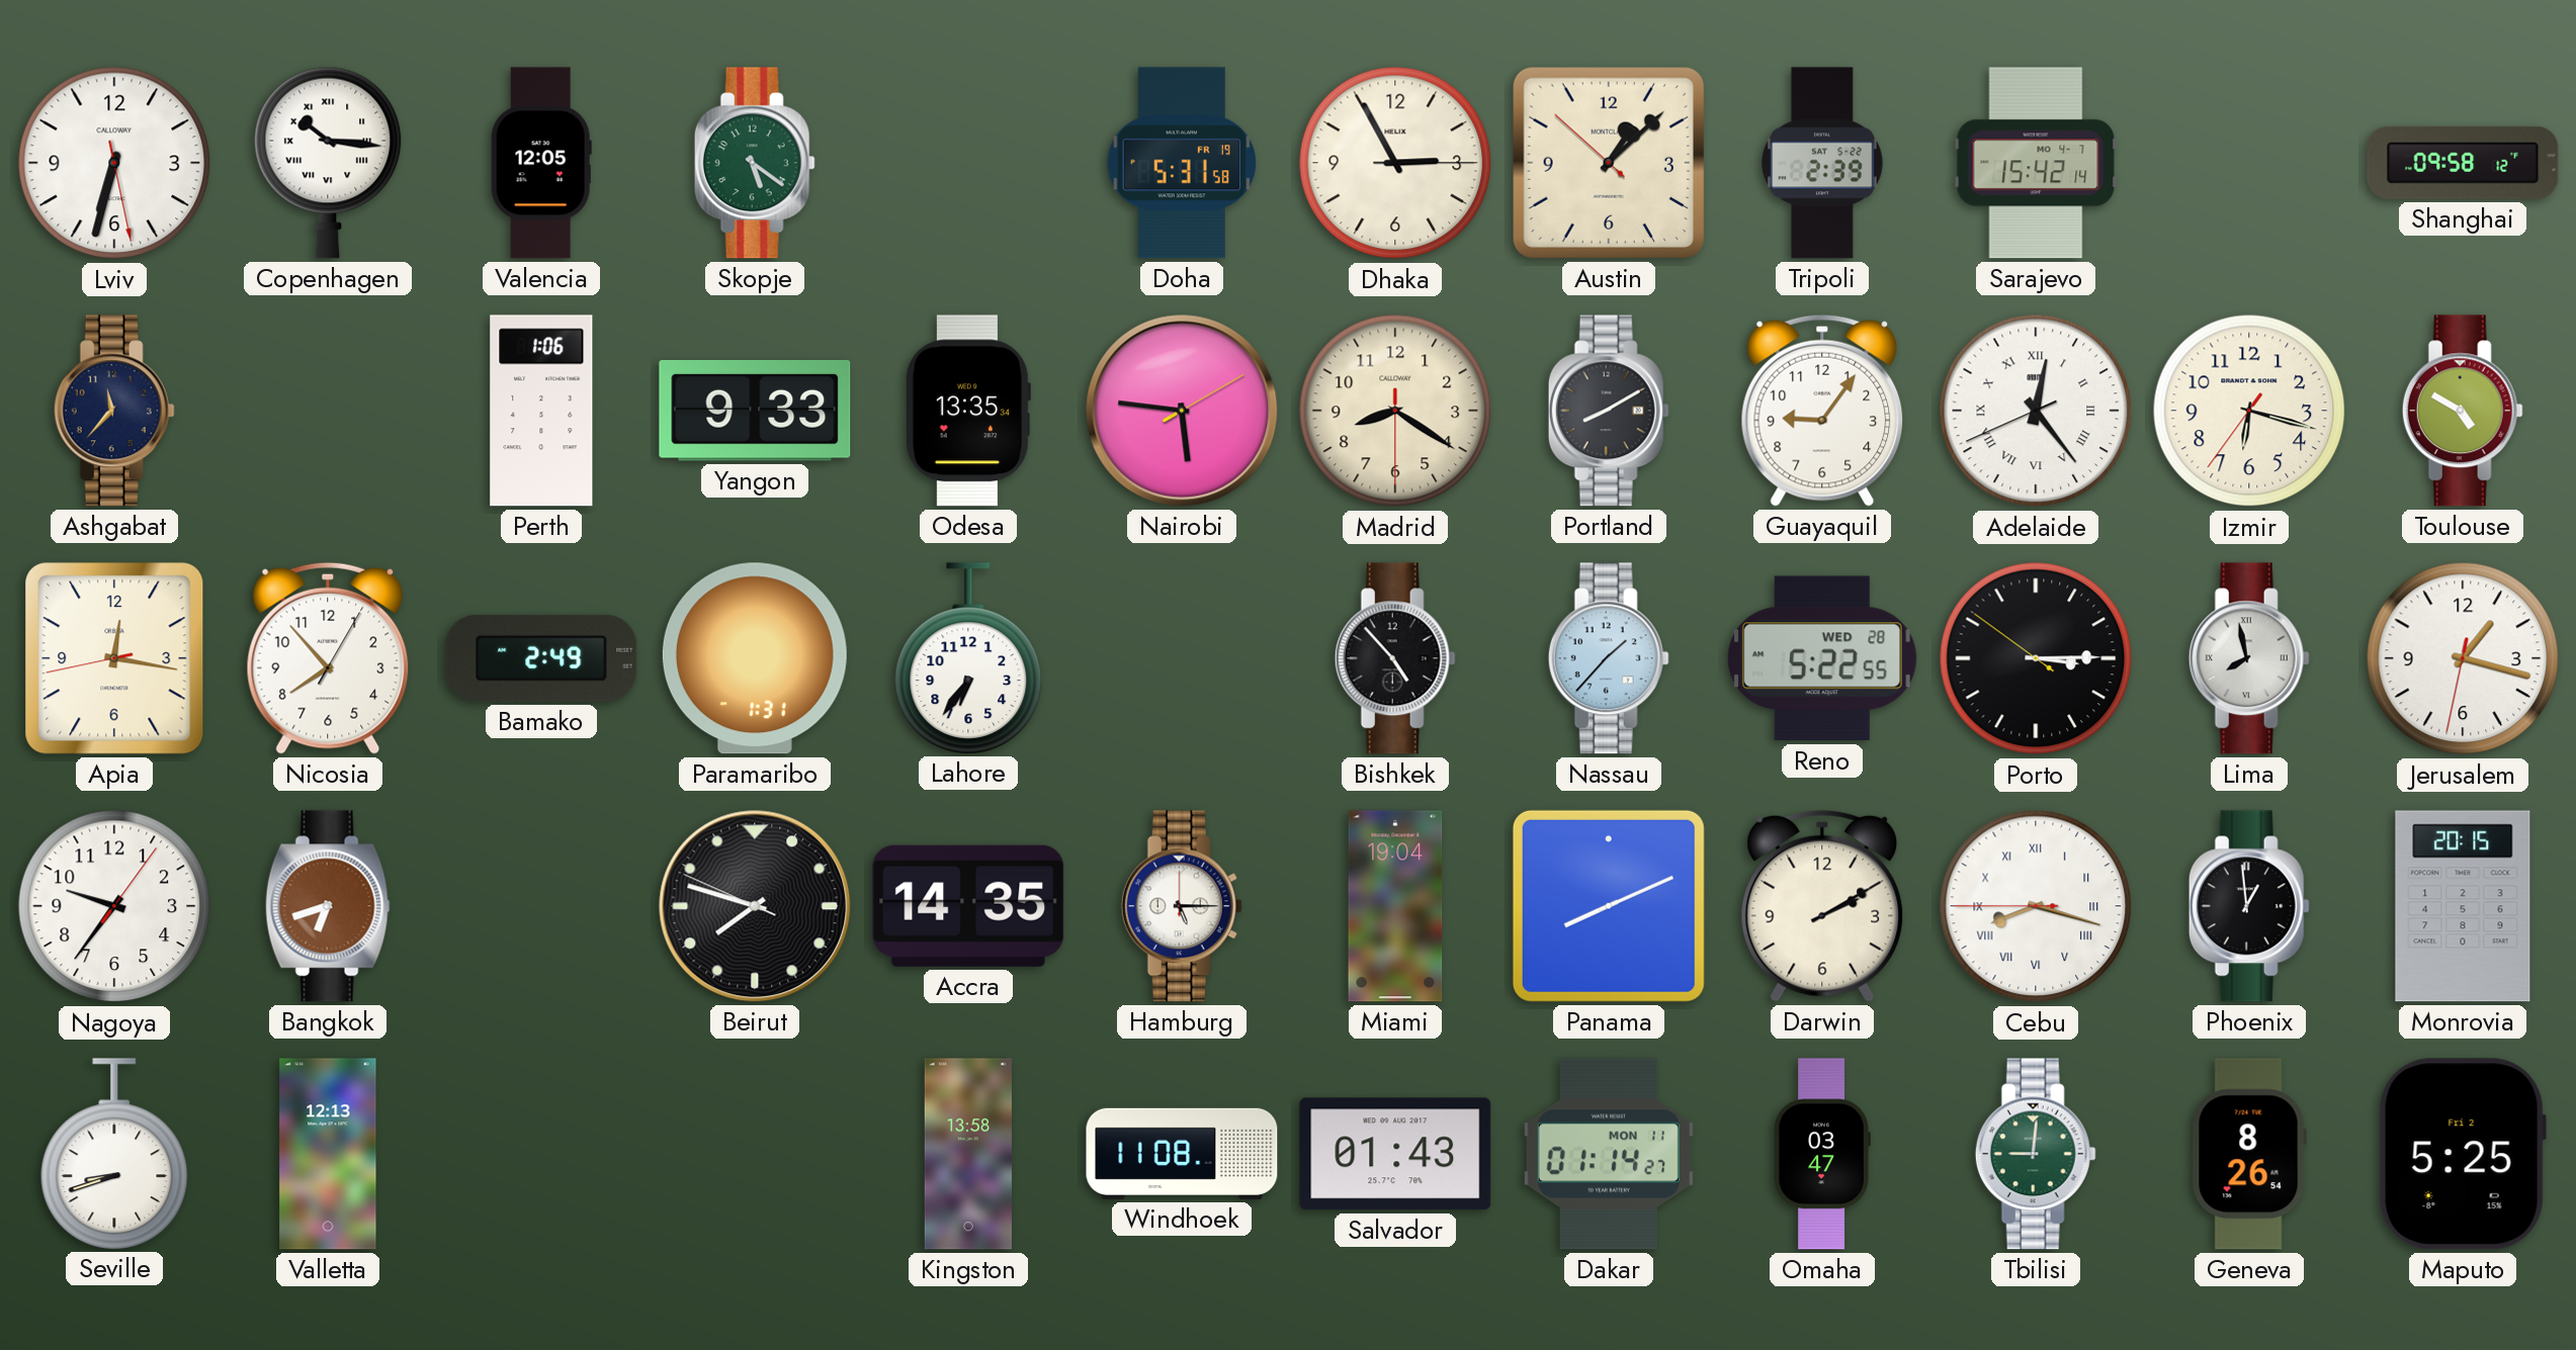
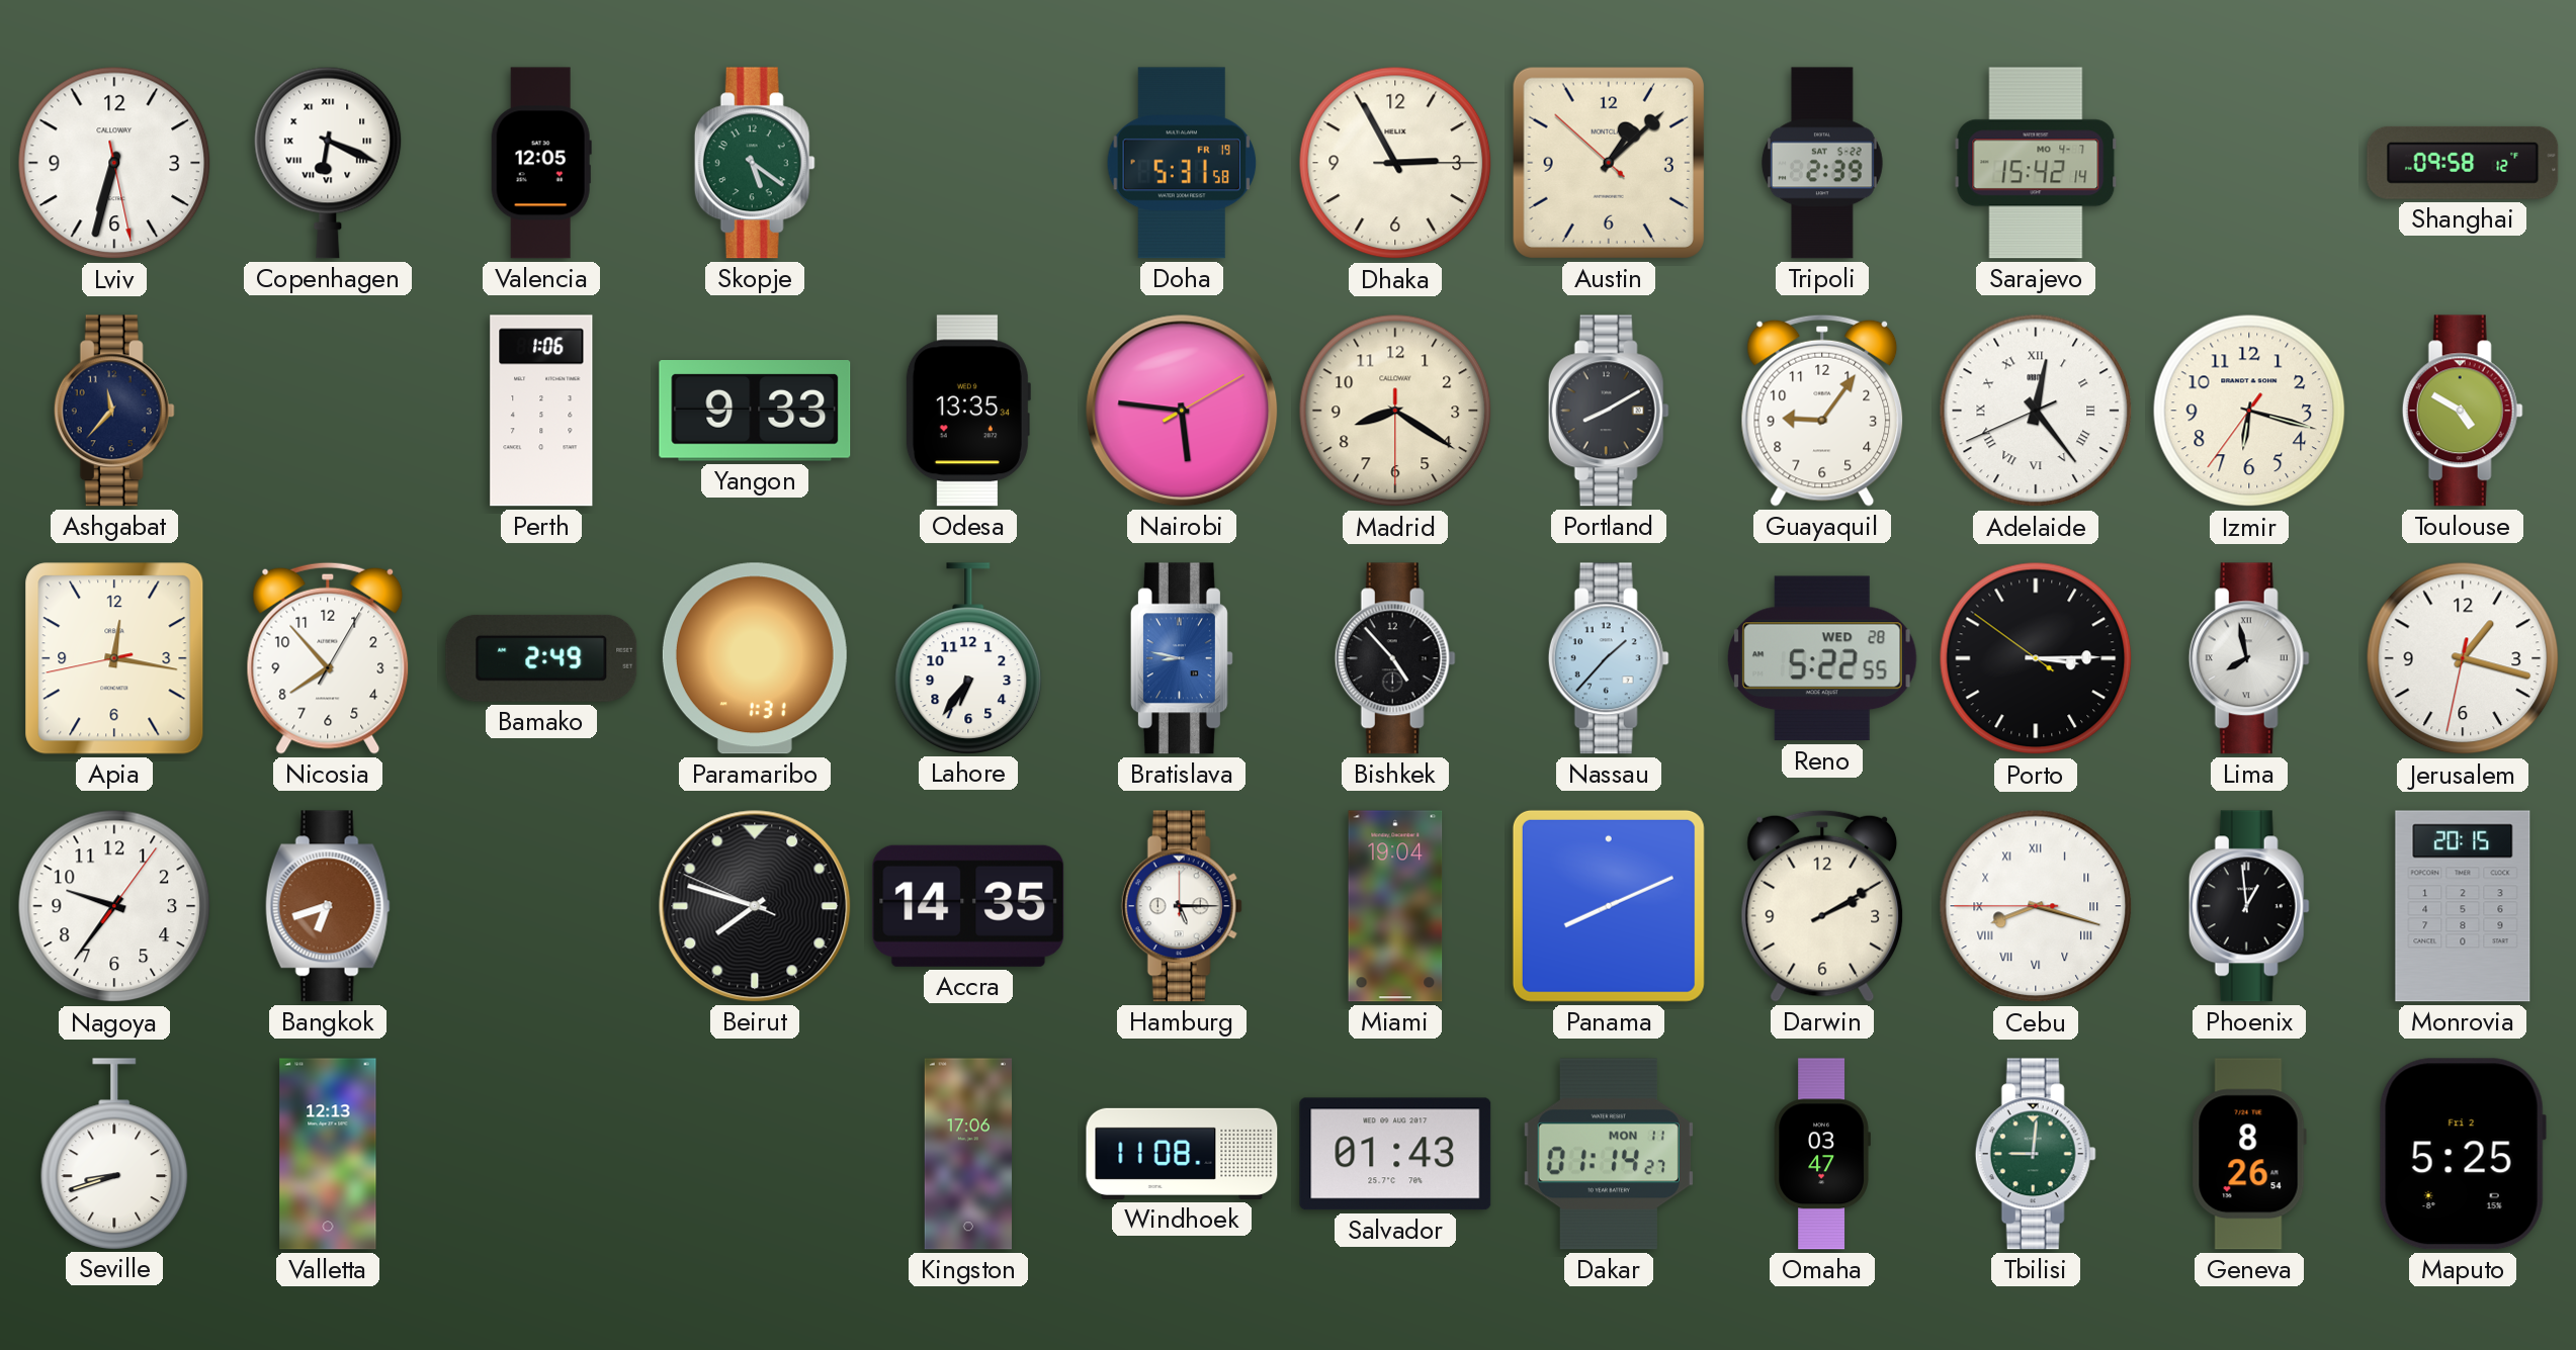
Copenhagen: 10:16 -> 6:19 (328, 163)
Bratislava: none -> 8:47 (1182, 658)
Kingston: 13:58 -> 17:06 (968, 1154)
